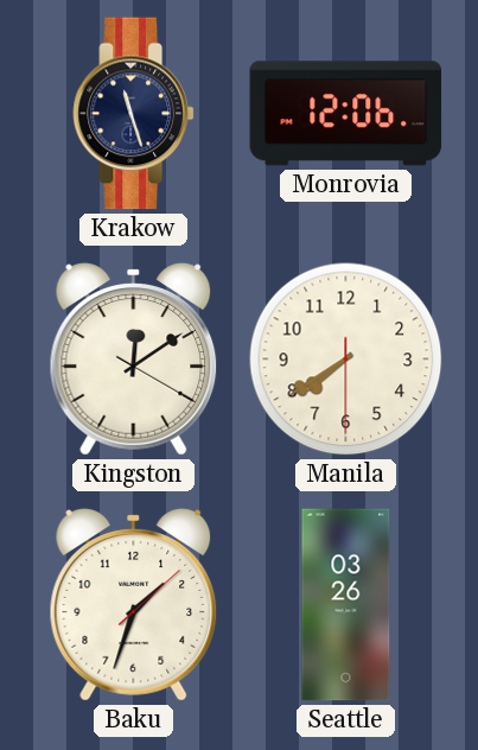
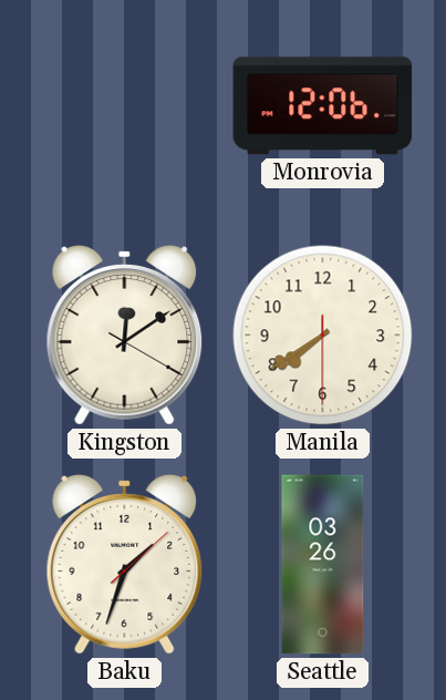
Krakow: 11:27 -> none (134, 114)
